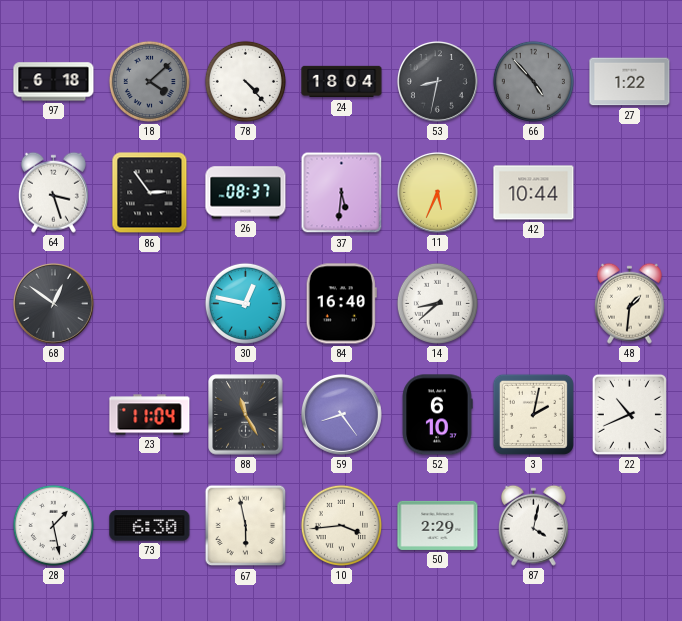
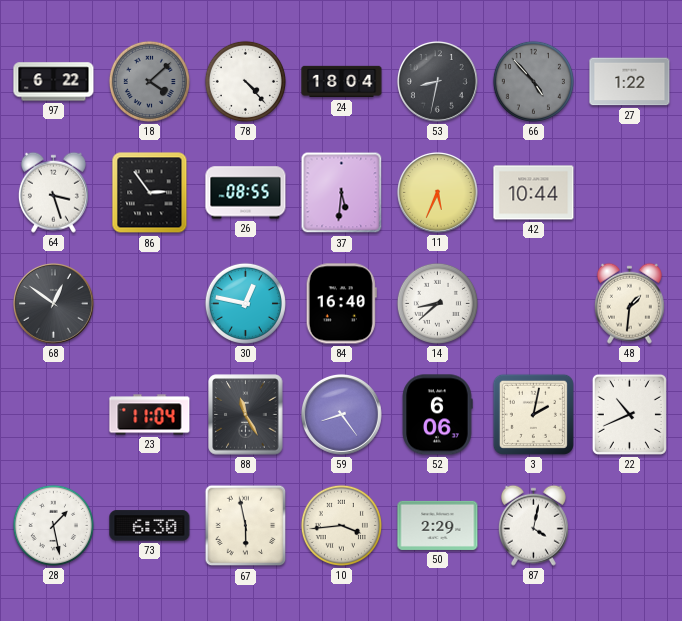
97: 6:18 -> 6:22 (54, 82)
26: 08:37 -> 08:55 (246, 193)
52: 6:10 -> 6:06 (437, 415)
